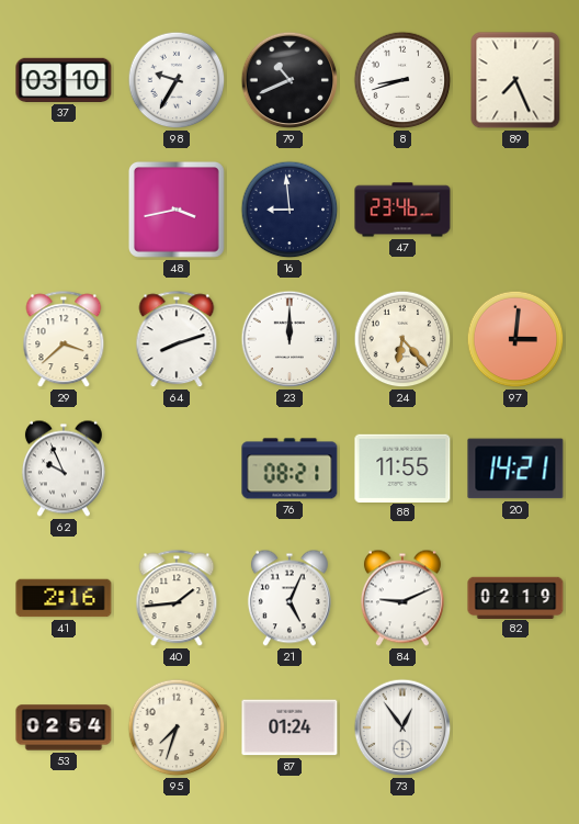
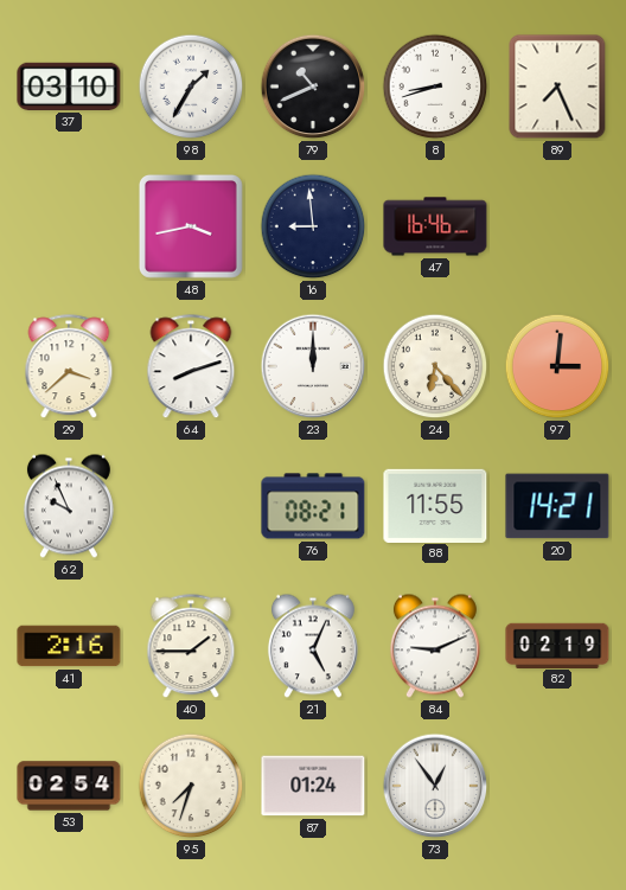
98: 9:35 -> 1:35 (191, 87)
47: 23:46 -> 16:46 (435, 226)
40: 1:44 -> 1:45 (191, 647)
